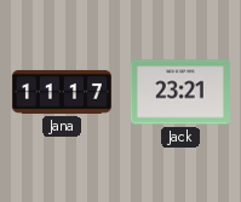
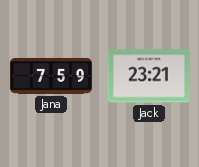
Jana: 11:17 -> 7:59 (51, 76)
